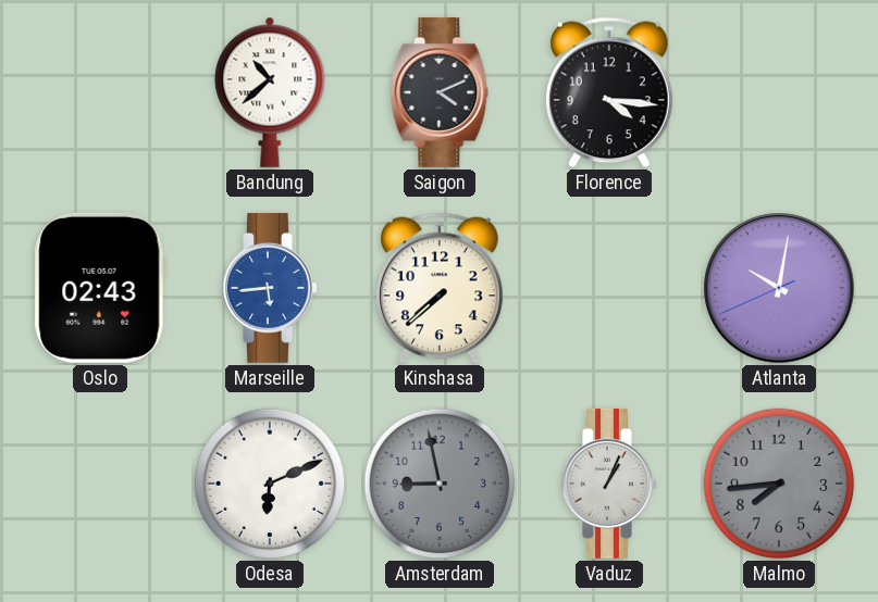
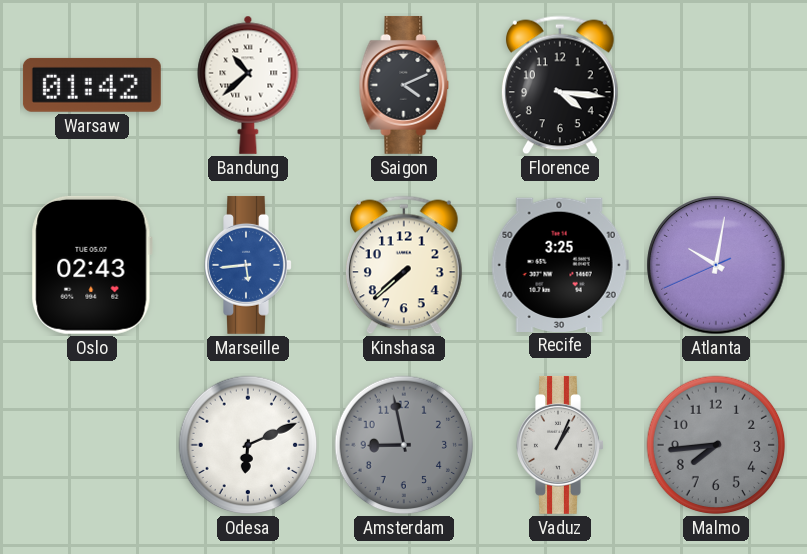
Warsaw: none -> 01:42 (92, 85)
Recife: none -> 3:25 (560, 264)
